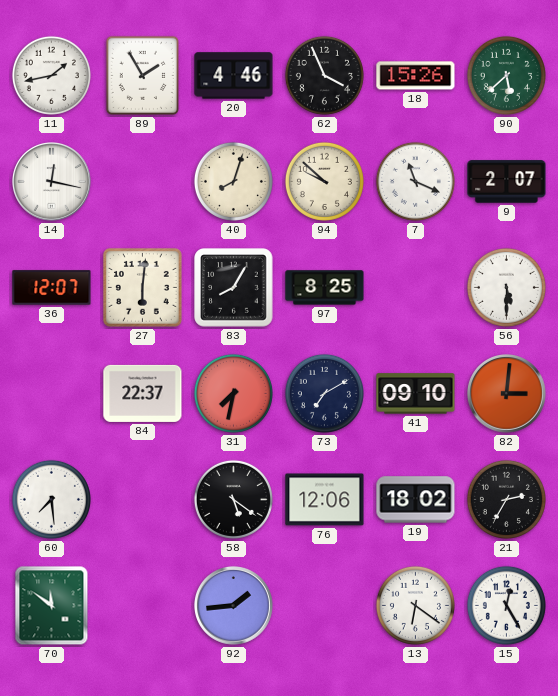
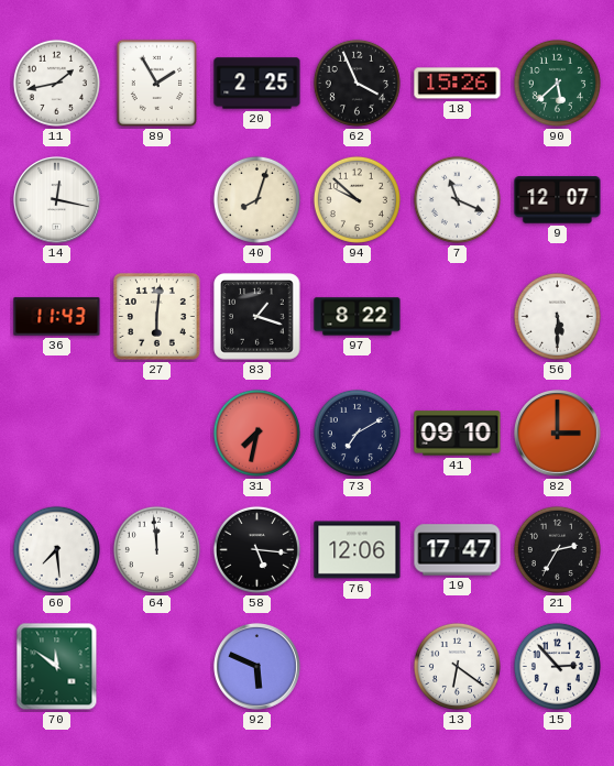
20: 4:46 -> 2:25 (257, 84)
9: 2:07 -> 12:07 (558, 200)
36: 12:07 -> 11:43 (57, 317)
83: 8:05 -> 1:18 (257, 317)
97: 8:25 -> 8:22 (358, 317)
84: 22:37 -> none (143, 393)
82: 3:01 -> 3:00 (558, 434)
64: none -> 11:59 (156, 549)
58: 5:21 -> 5:16 (256, 549)
19: 18:02 -> 17:47 (458, 550)
92: 1:44 -> 5:49 (257, 667)
15: 12:25 -> 2:53 (557, 666)
